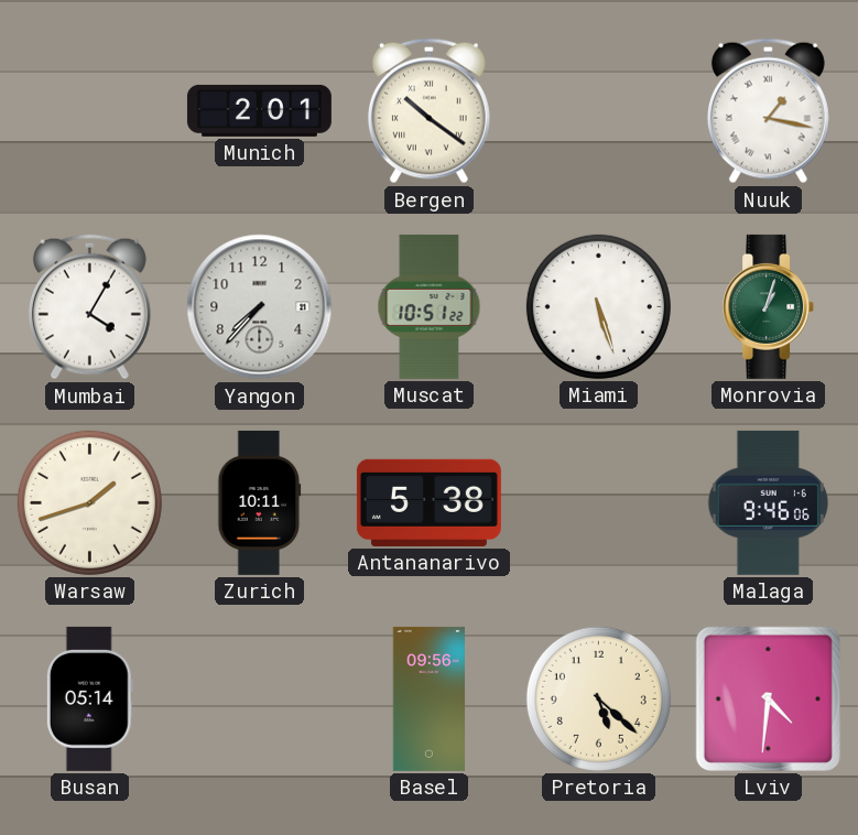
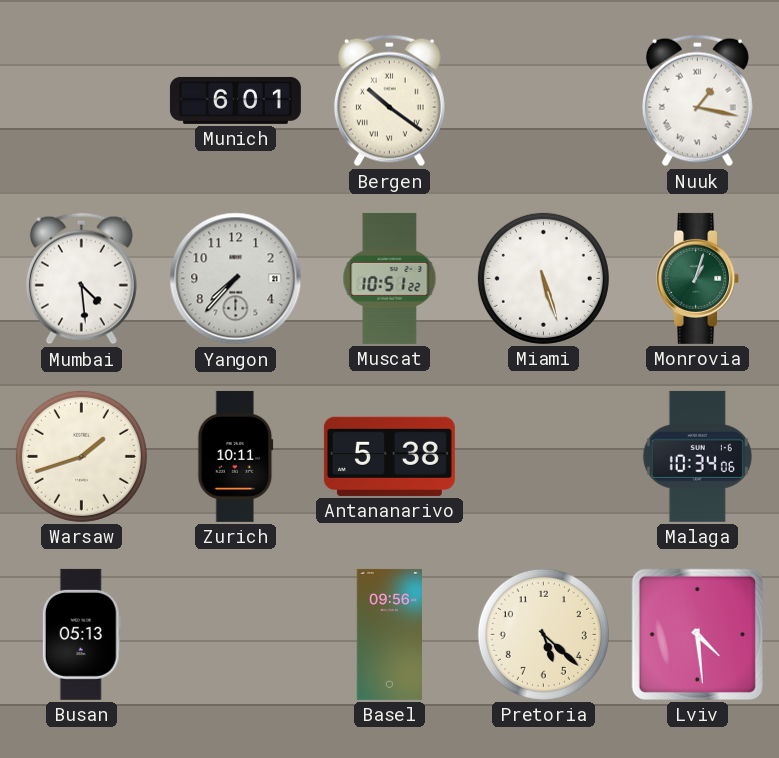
Munich: 2:01 -> 6:01 (235, 100)
Mumbai: 4:05 -> 4:29 (81, 279)
Malaga: 9:46 -> 10:34 (697, 456)
Busan: 05:14 -> 05:13 (81, 634)
Lviv: 4:31 -> 4:29 (697, 634)
